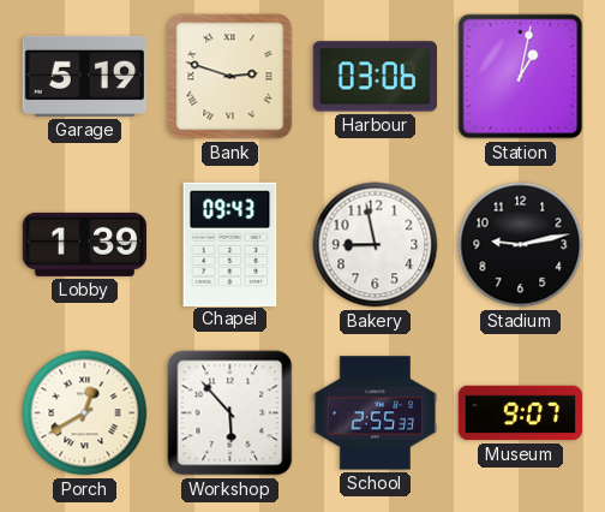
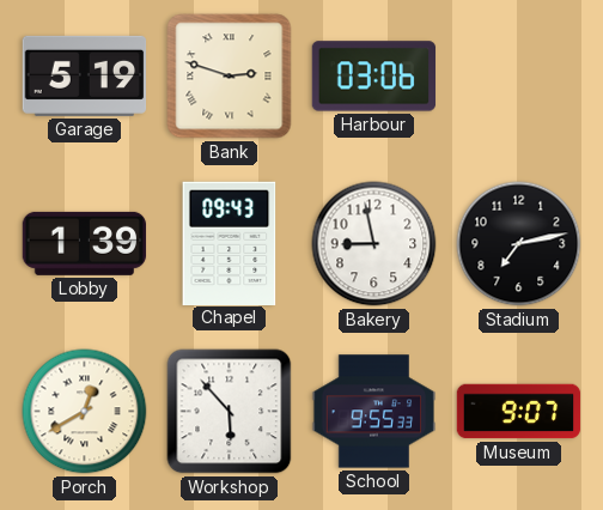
Station: 1:02 -> none (521, 77)
Stadium: 9:13 -> 7:13 (519, 244)
School: 2:55 -> 9:55 (374, 412)
